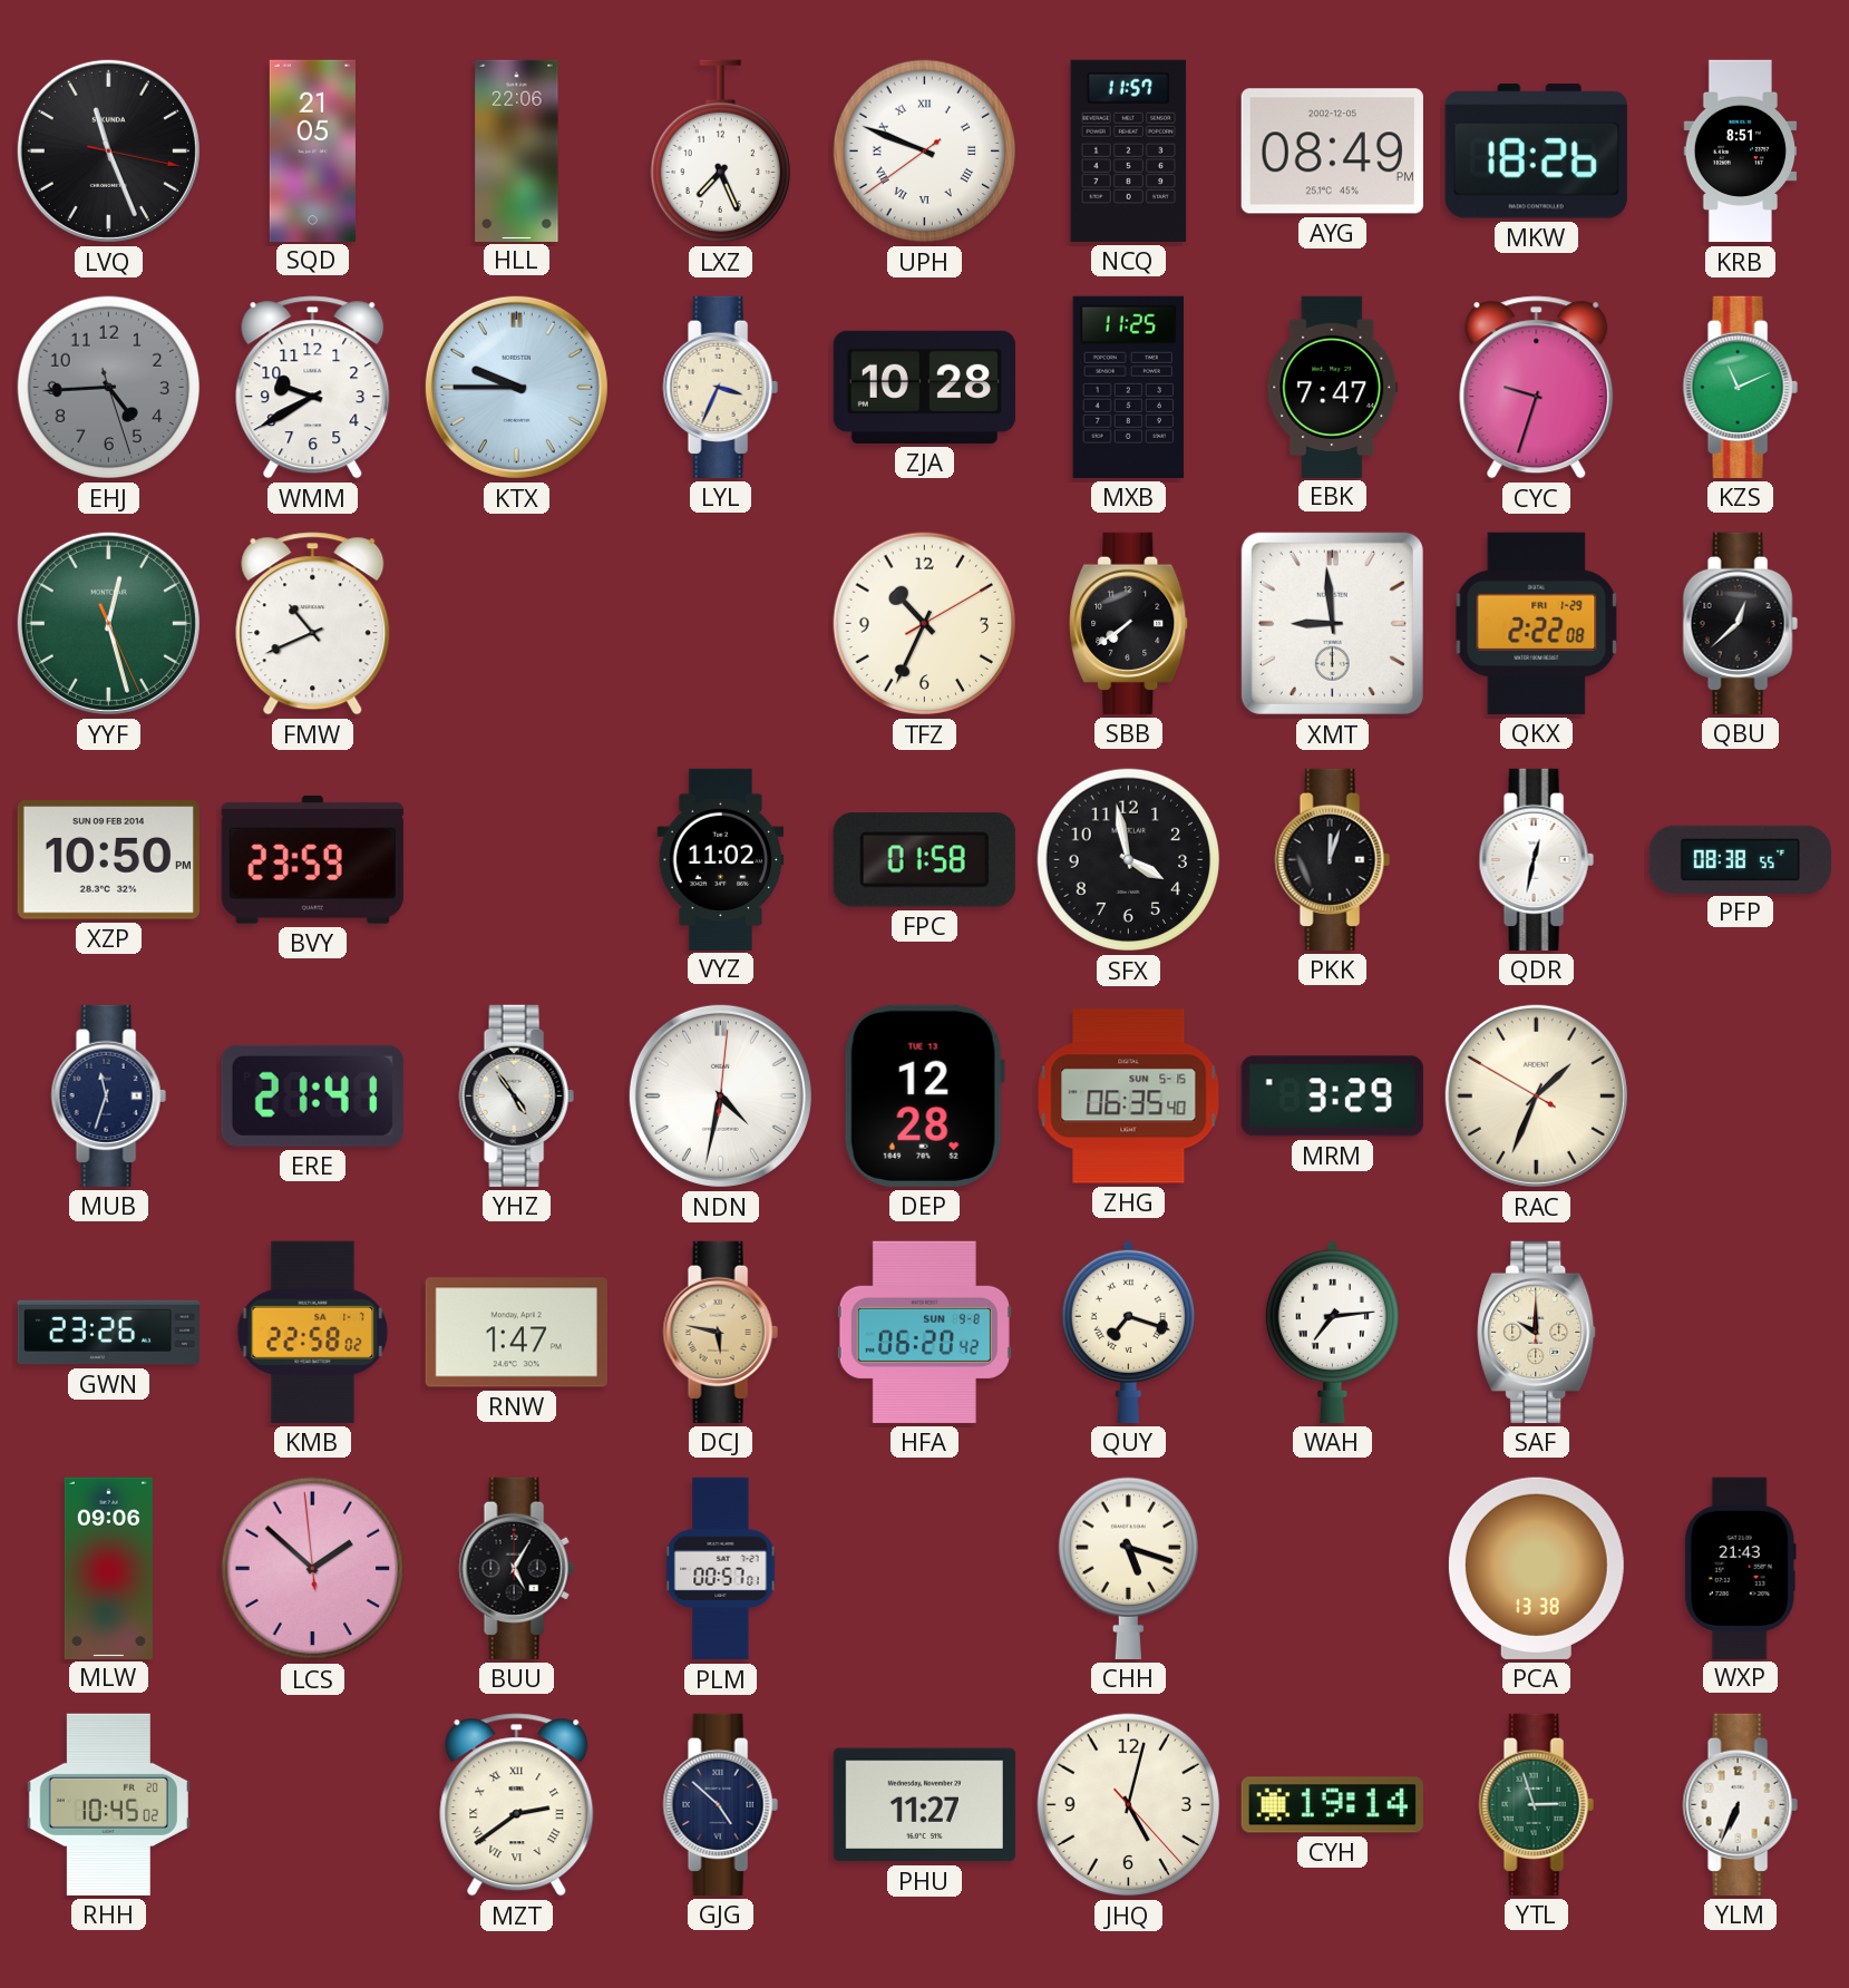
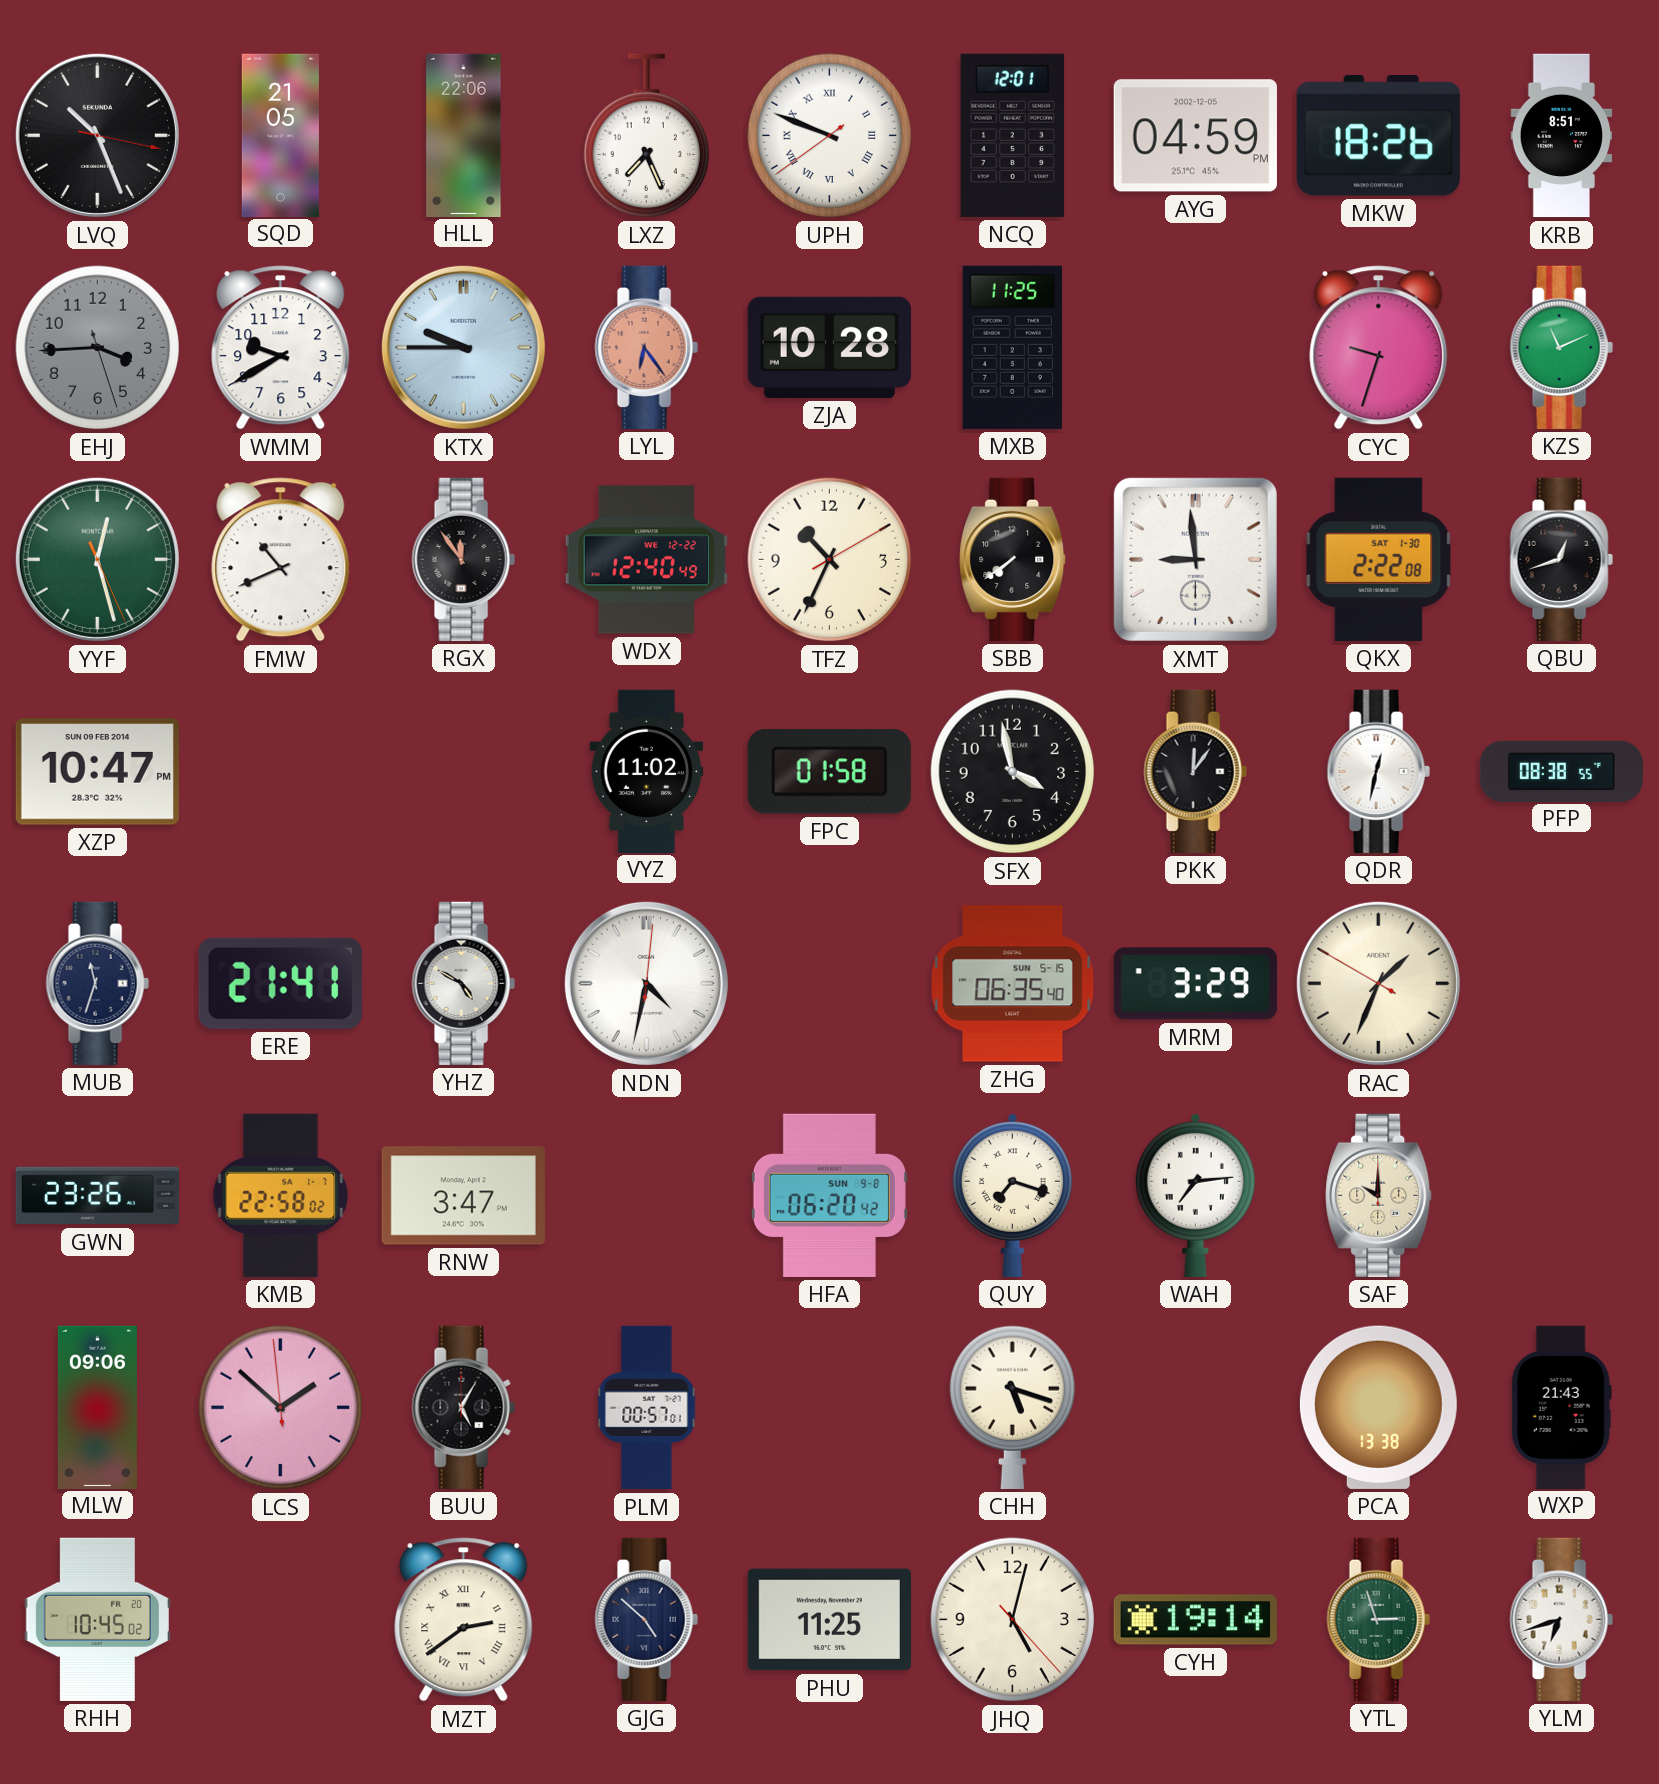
LVQ: 11:26 -> 10:26 (97, 135)
NCQ: 11:57 -> 12:01 (1013, 135)
AYG: 08:49 -> 04:59 (1195, 136)
EHJ: 4:44 -> 3:44 (98, 348)
LYL: 3:34 -> 6:24 (646, 347)
LYL dial: cream -> salmon (646, 347)
EBK: 7:47 -> none (1333, 387)
RGX: none -> 11:54 (463, 559)
WDX: none -> 12:40 (646, 560)
QKX date: FRI 1-29 -> SAT 1-30 (1379, 559)
QBU: 12:38 -> 12:42 (1561, 559)
XZP: 10:50 -> 10:47 (97, 772)
BVY: 23:59 -> none (312, 859)
PKK: 12:03 -> 12:06 (1195, 771)
YHZ: 4:54 -> 4:50 (463, 983)
DEP: 12:28 -> none (924, 1095)
RNW: 1:47 -> 3:47 (463, 1196)
DCJ: 5:47 -> none (720, 1332)
PHU: 11:27 -> 11:25 (829, 1620)
YLM: 6:34 -> 6:42 (1561, 1619)
